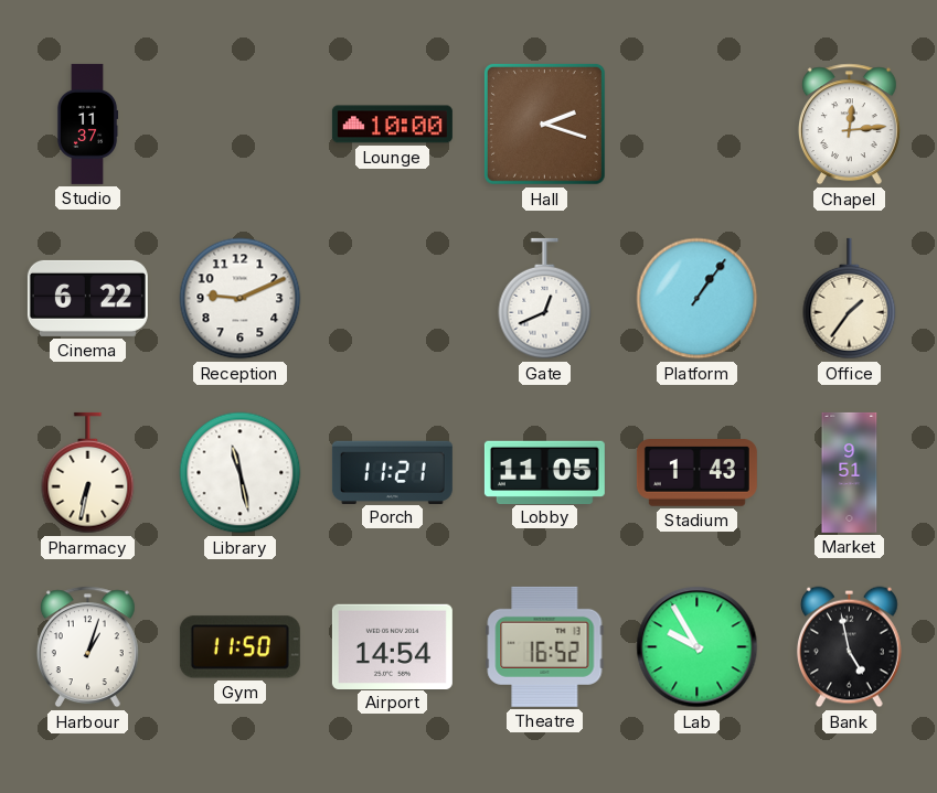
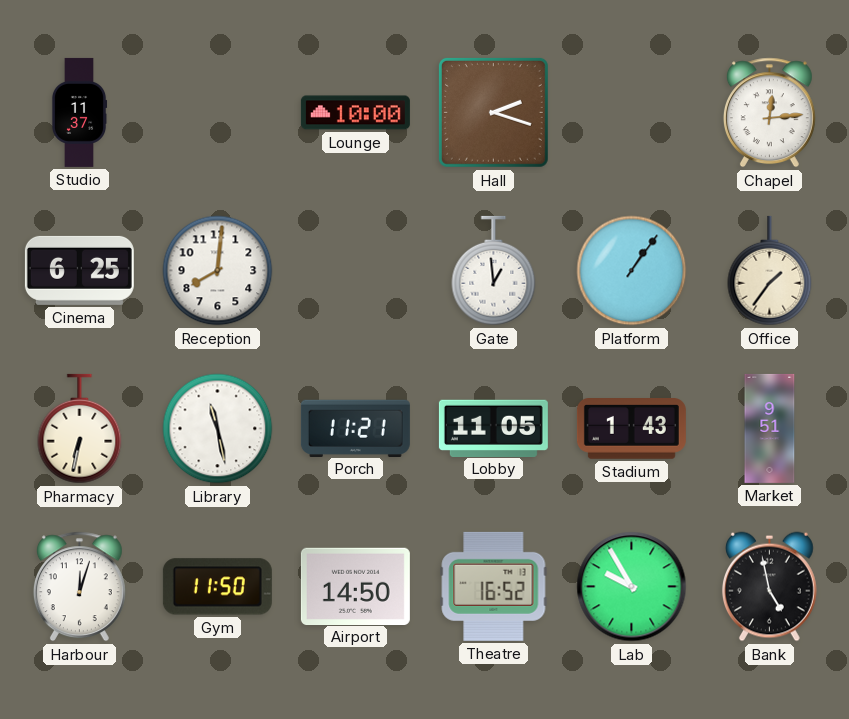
Cinema: 6:22 -> 6:25 (79, 270)
Reception: 9:11 -> 8:01 (218, 271)
Gate: 12:41 -> 12:59 (494, 271)
Harbour: 1:03 -> 12:03 (79, 587)
Airport: 14:54 -> 14:50 (355, 586)
